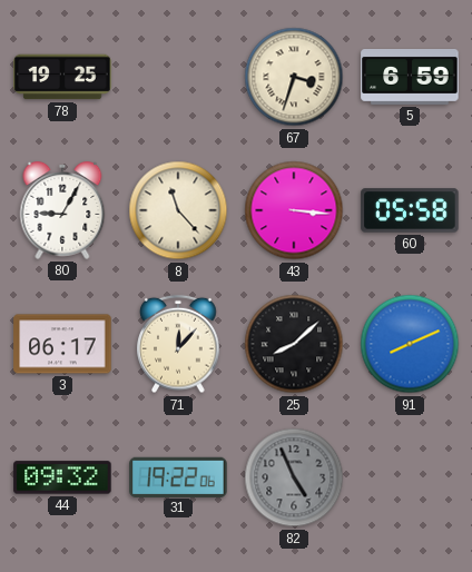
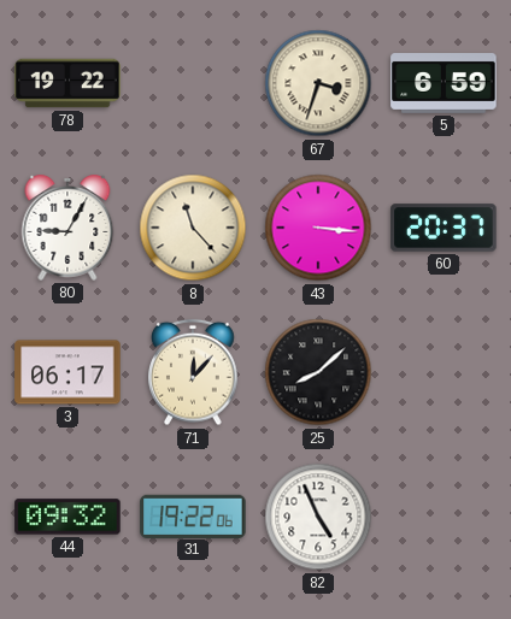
78: 19:25 -> 19:22 (67, 83)
60: 05:58 -> 20:37 (444, 228)
91: 8:11 -> none (410, 344)
82 dial: grey -> white (318, 517)
